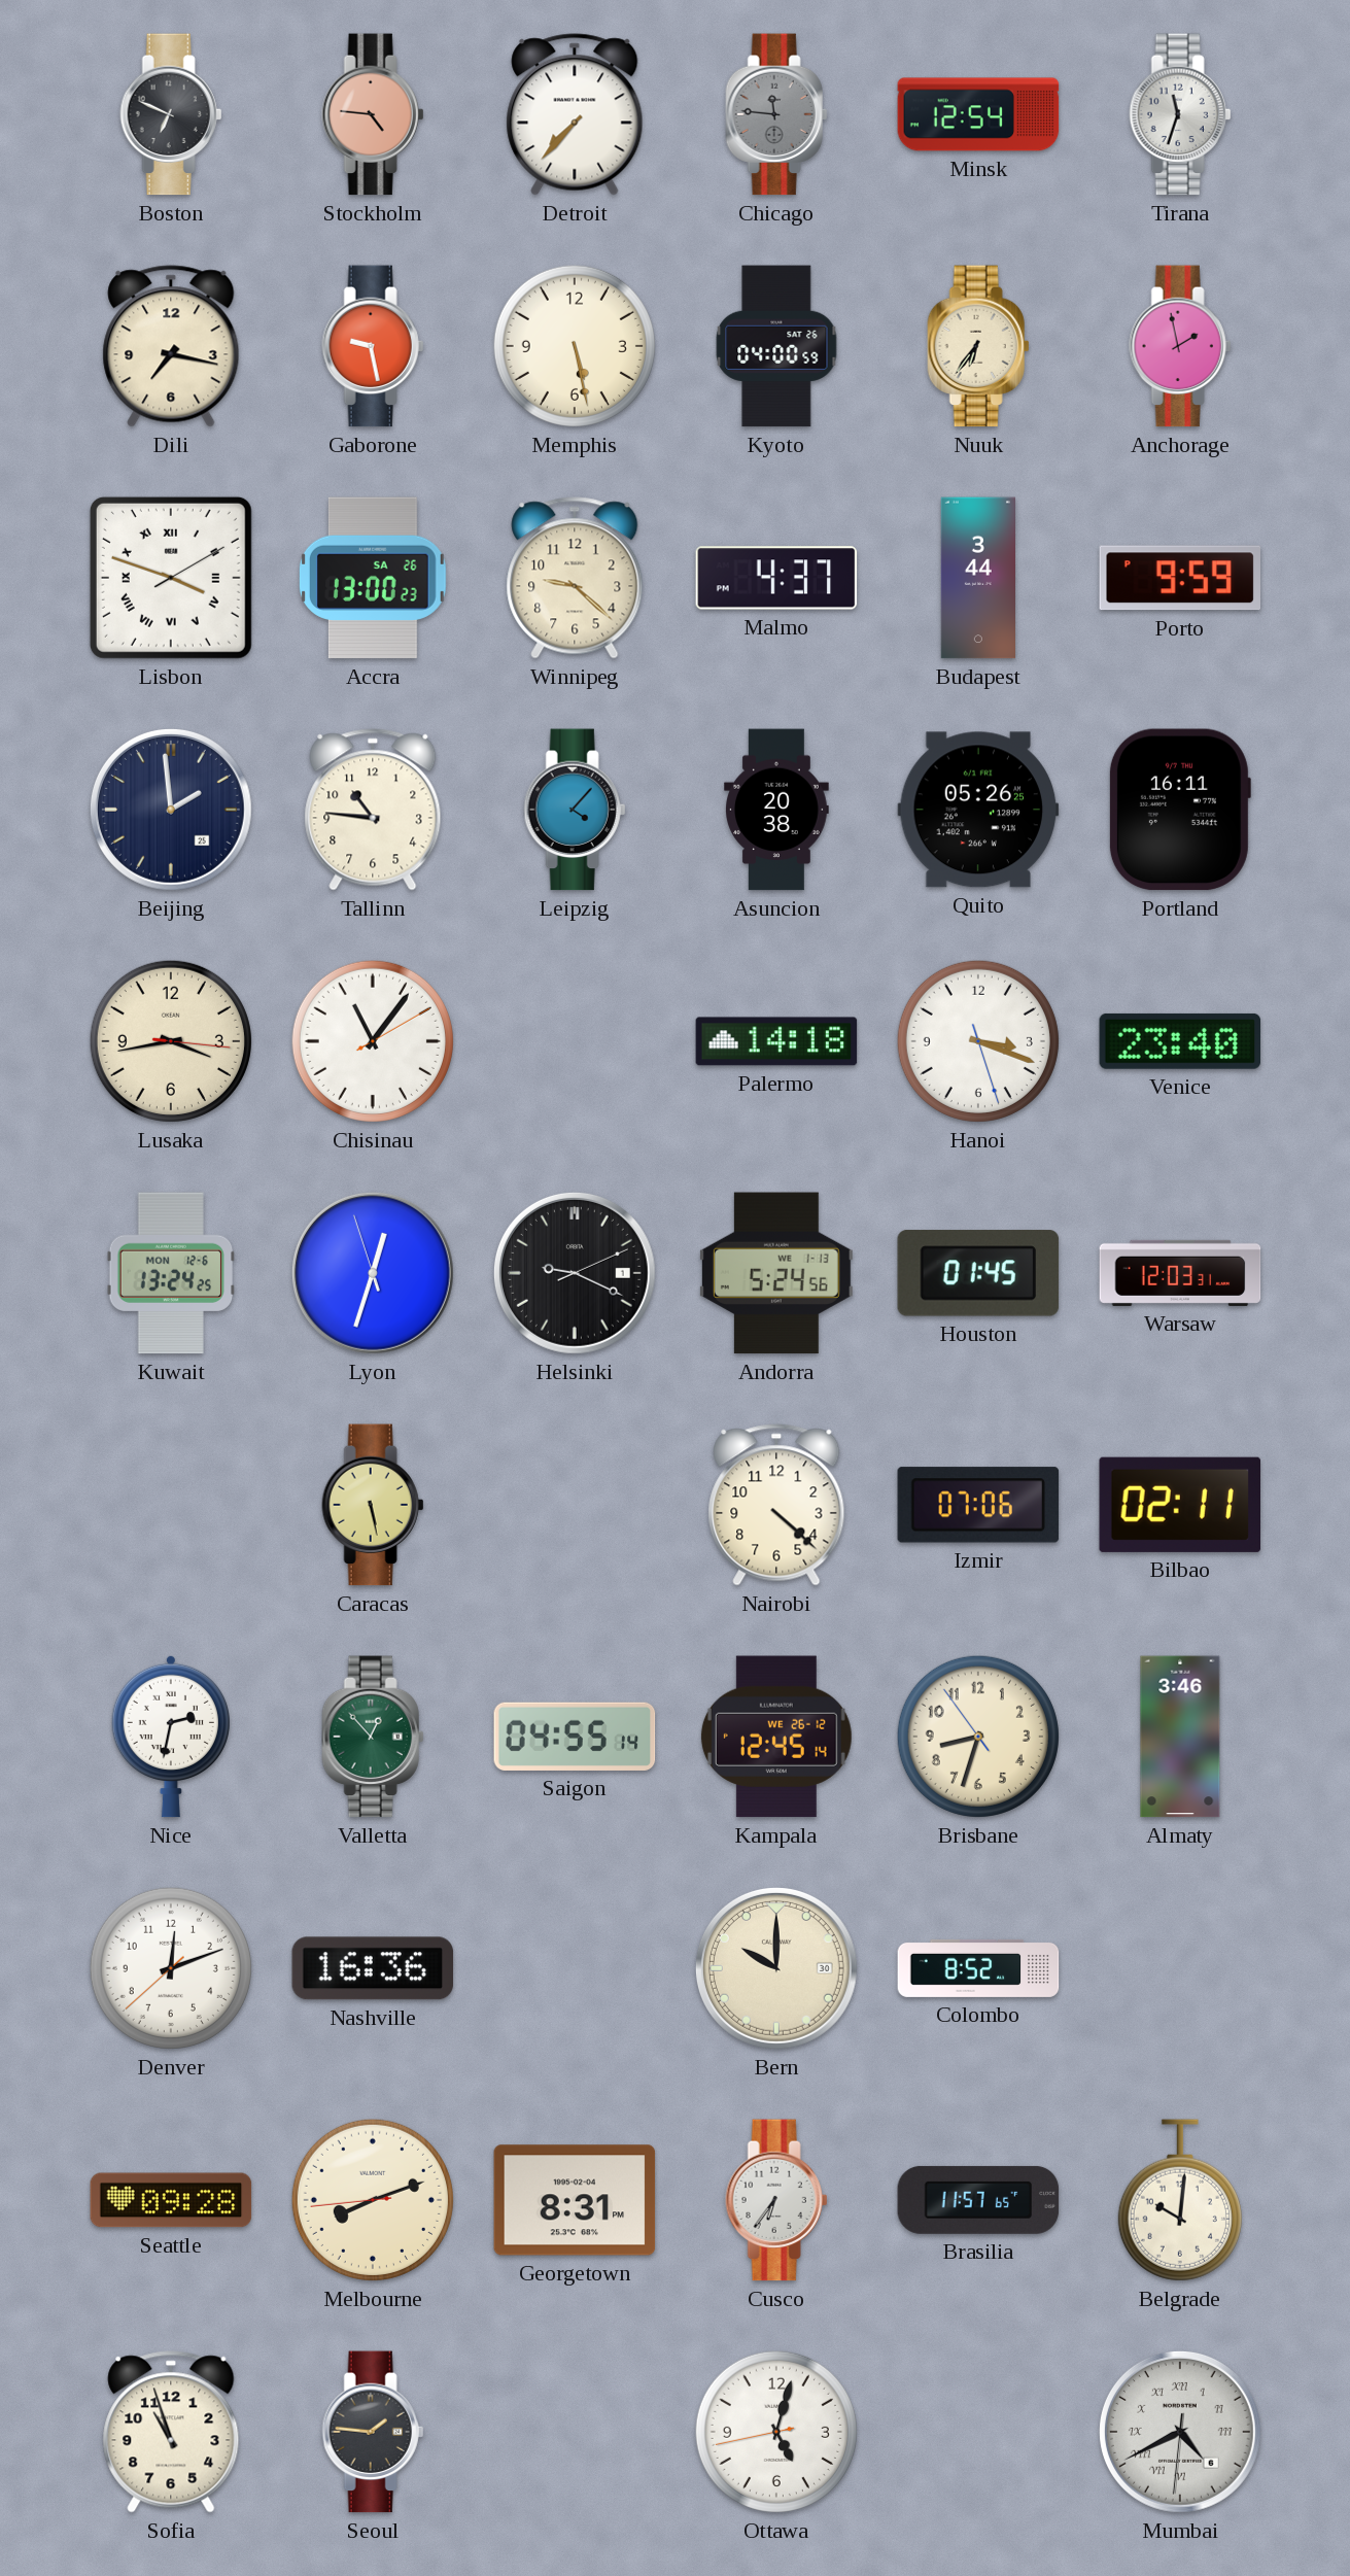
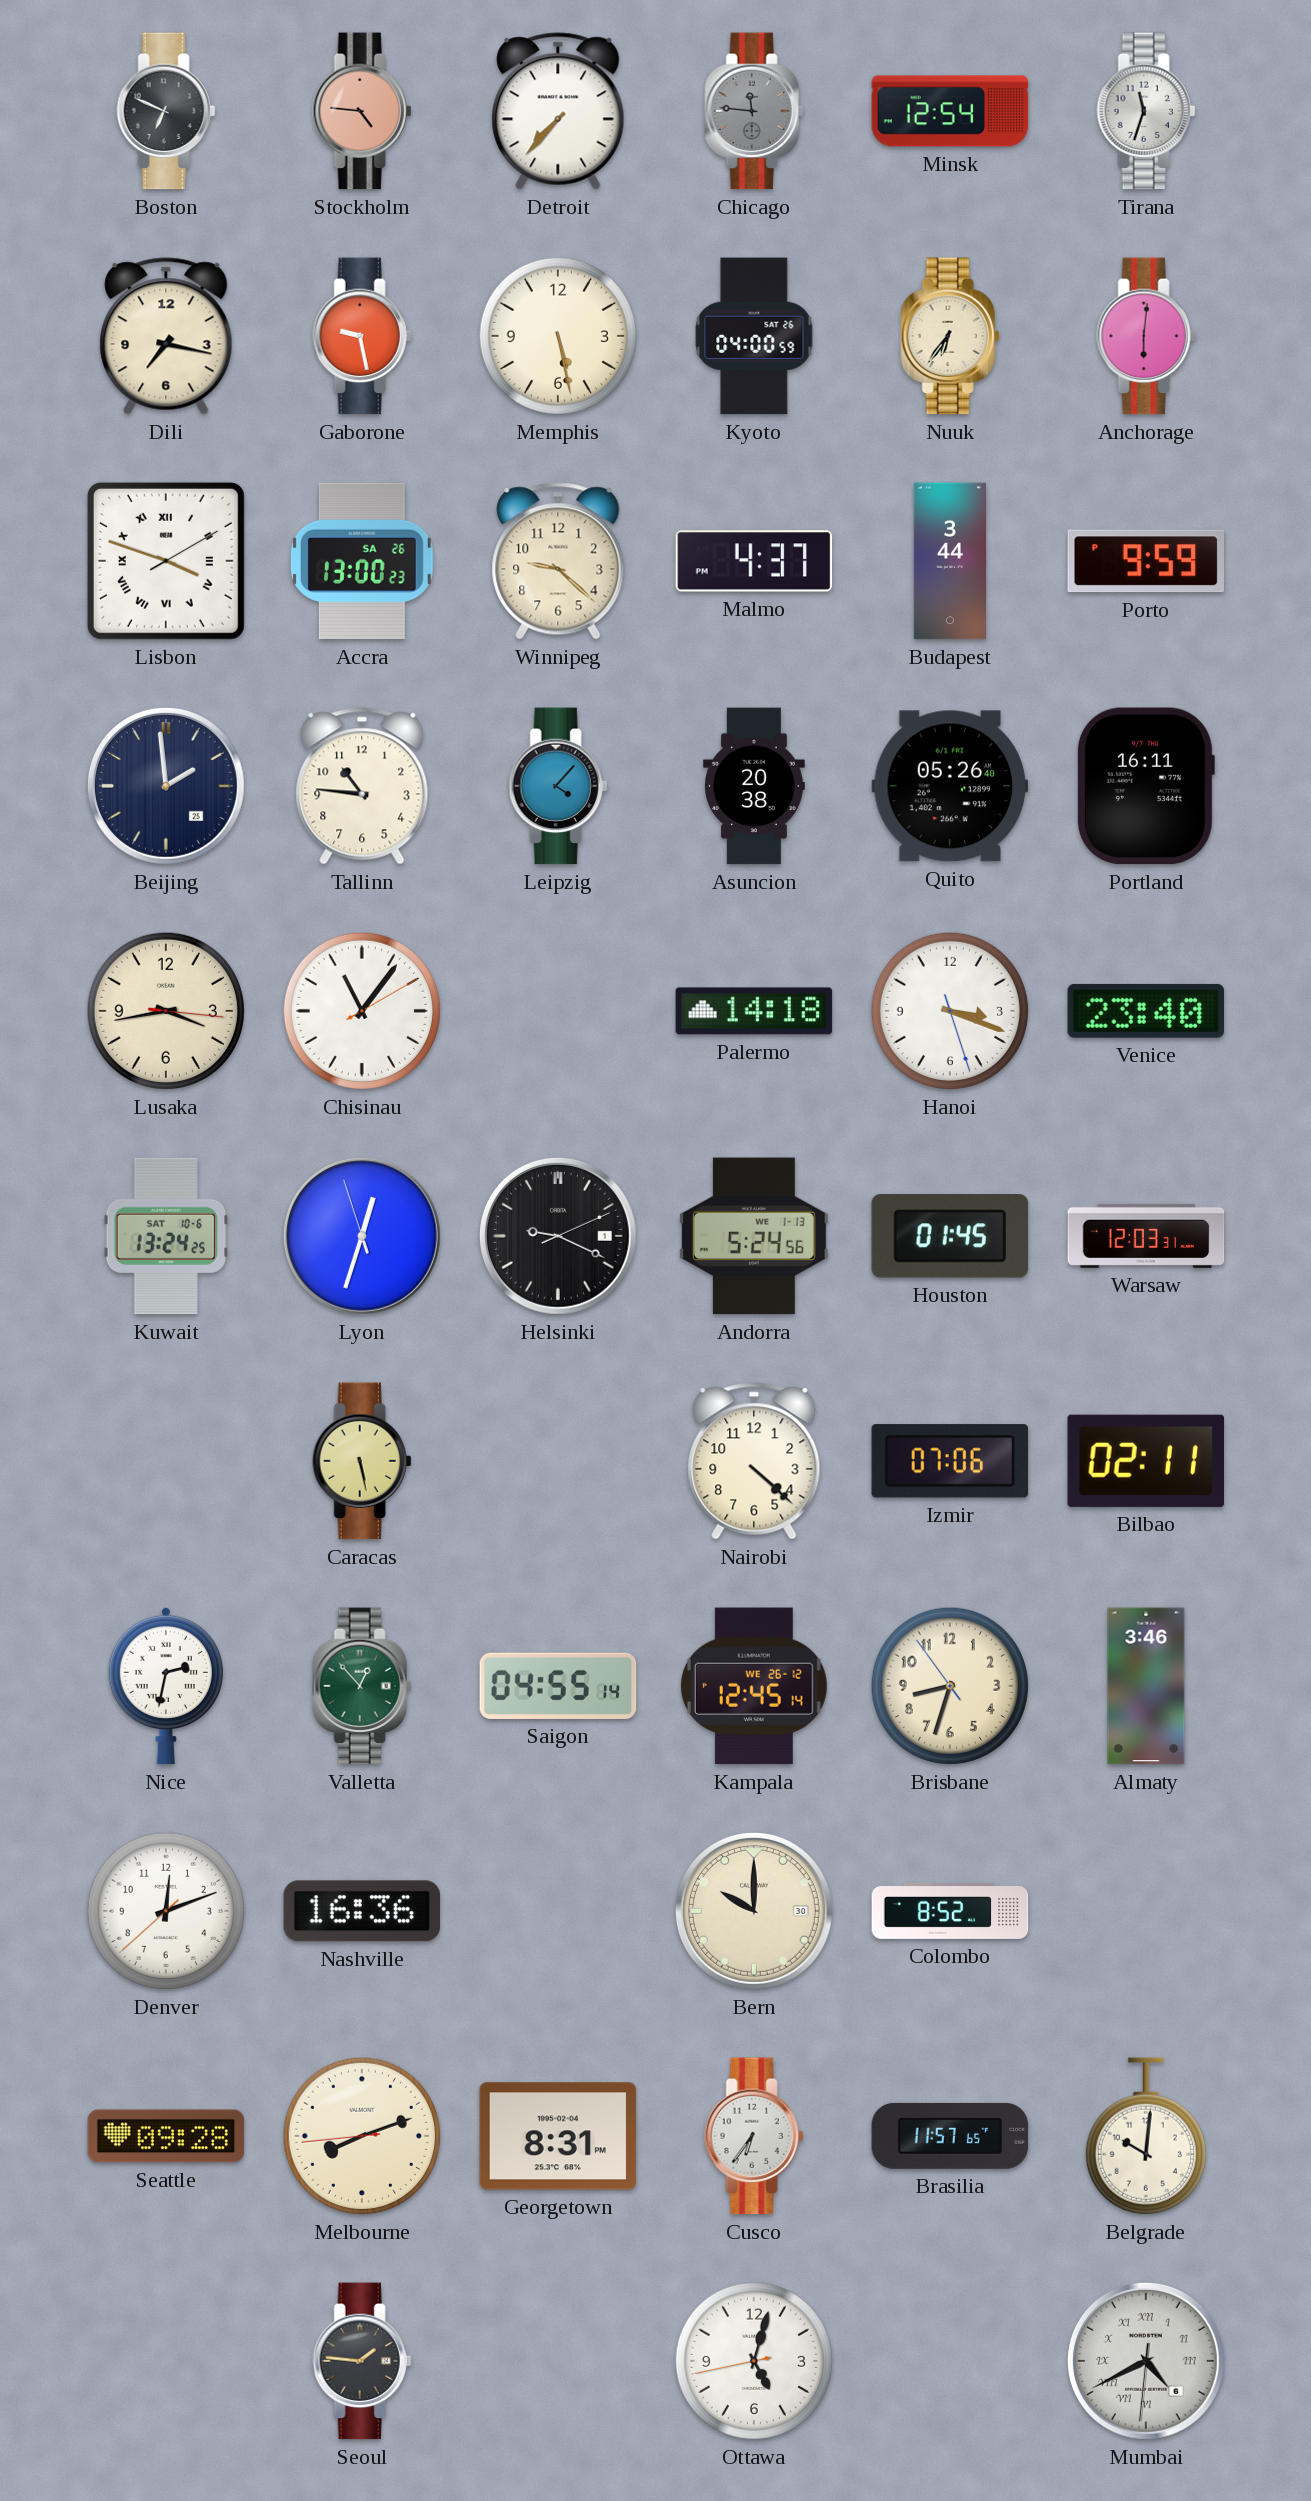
Anchorage: 1:58 -> 6:01 (1146, 336)
Quito: 05:26:25 -> 05:26:40 (950, 786)
Kuwait date: MON 12-6 -> SAT 10-6 (166, 1236)
Sofia: 10:57 -> none (171, 2432)
